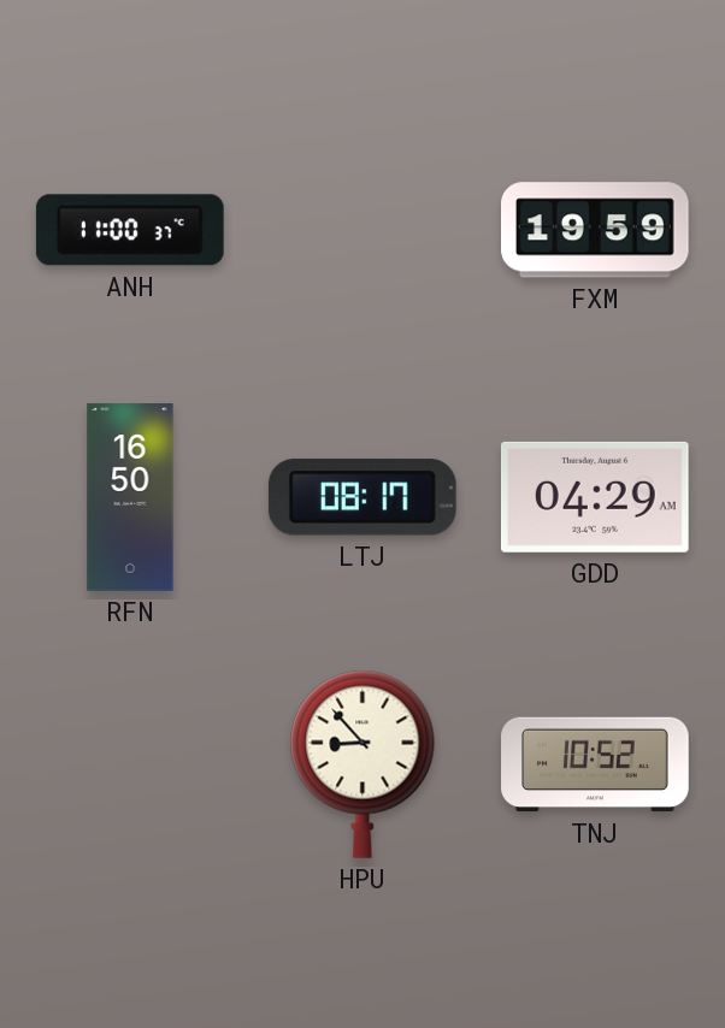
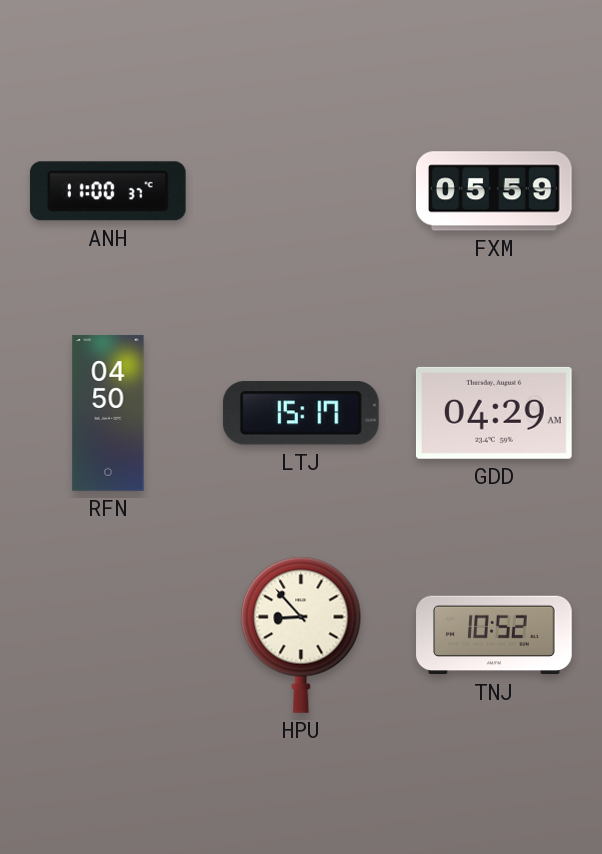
FXM: 19:59 -> 05:59 (495, 191)
RFN: 16:50 -> 04:50 (108, 413)
LTJ: 08:17 -> 15:17 (301, 413)
